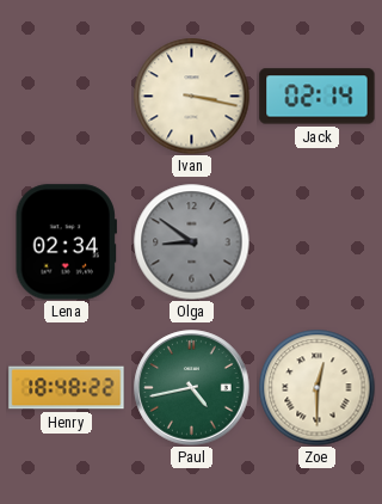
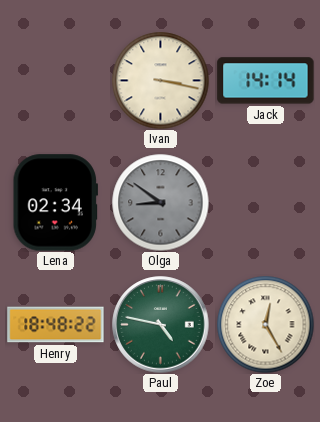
Jack: 02:14 -> 14:14 (266, 81)
Paul: 4:43 -> 4:47 (161, 325)
Zoe: 12:30 -> 12:25 (265, 324)
